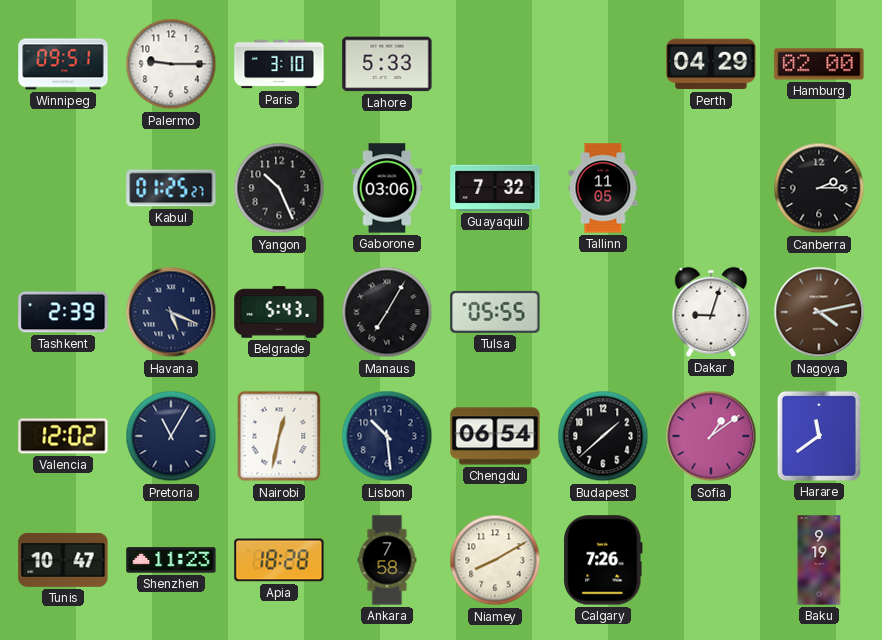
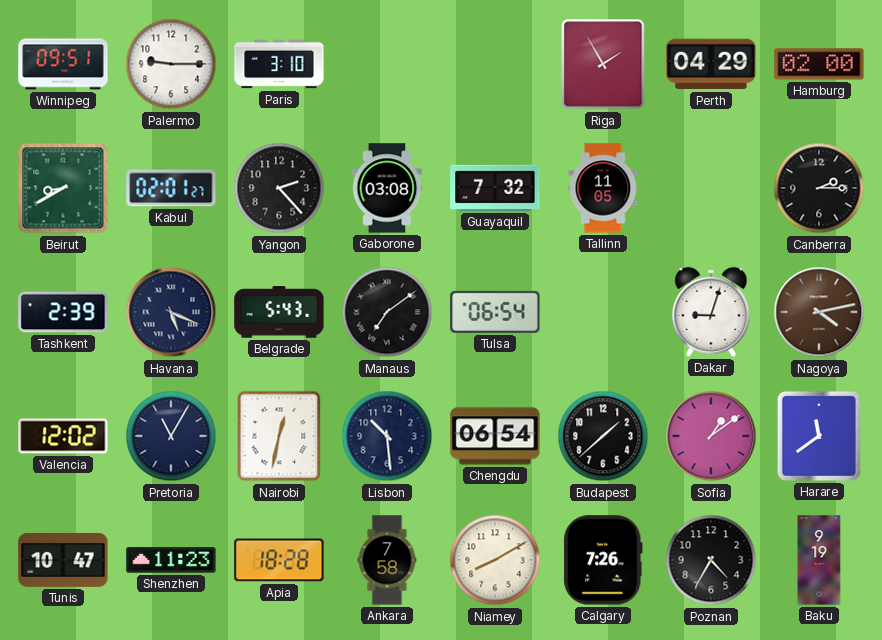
Lahore: 5:33 -> none (387, 64)
Riga: none -> 1:55 (603, 64)
Beirut: none -> 8:40 (63, 188)
Kabul: 01:25 -> 02:01 (171, 188)
Yangon: 10:26 -> 2:23 (279, 188)
Gaborone: 03:06 -> 03:08 (387, 188)
Manaus: 7:05 -> 7:09 (387, 312)
Tulsa: 05:55 -> 06:54 (495, 312)
Poznan: none -> 4:35 (711, 560)
